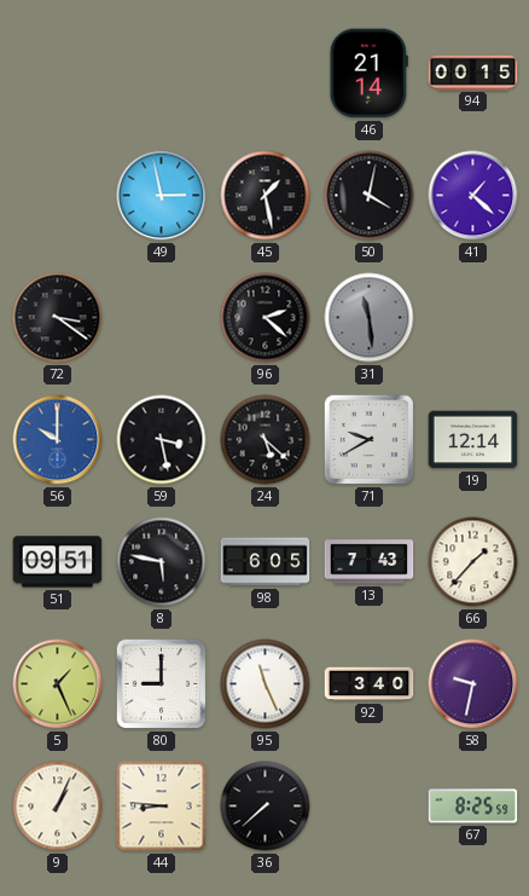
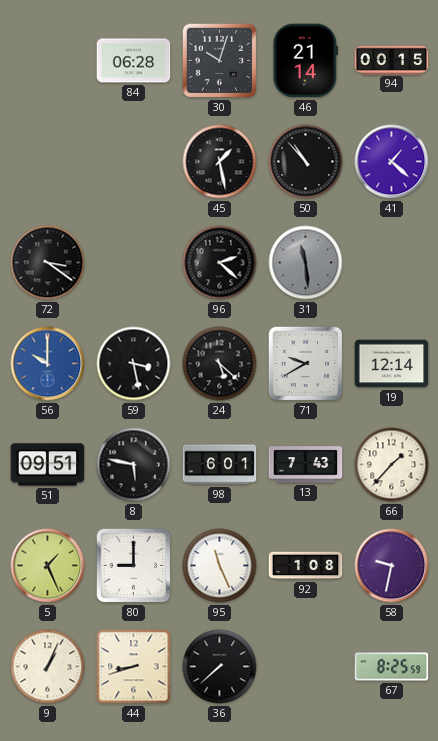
84: none -> 06:28 (134, 61)
30: none -> 10:03 (220, 61)
49: 2:58 -> none (162, 196)
50: 4:02 -> 10:53 (306, 162)
98: 6:05 -> 6:01 (220, 465)
92: 3:40 -> 1:08 (306, 566)
44: 8:46 -> 8:42 (134, 667)
